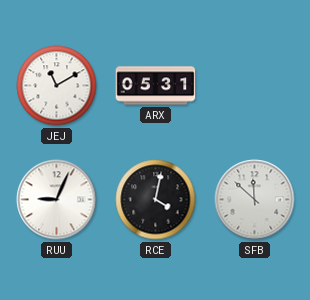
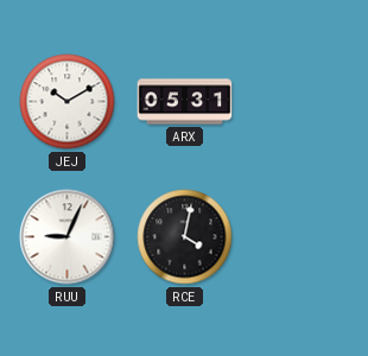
JEJ: 11:10 -> 10:10 (68, 102)
SFB: 11:52 -> none (255, 200)
